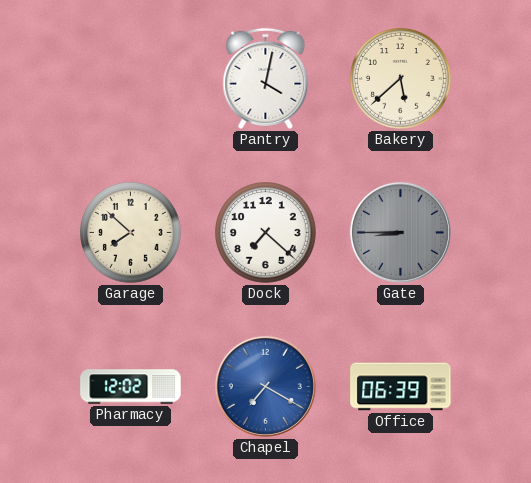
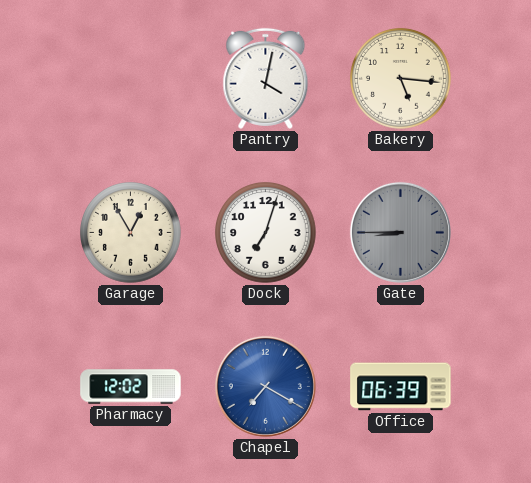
Bakery: 5:38 -> 5:16 (401, 79)
Garage: 7:52 -> 12:55 (131, 233)
Dock: 7:22 -> 7:03 (266, 233)
